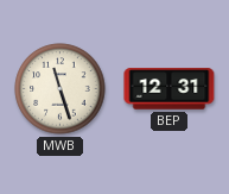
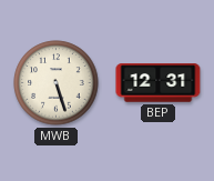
MWB: 11:27 -> 5:27 (57, 83)
